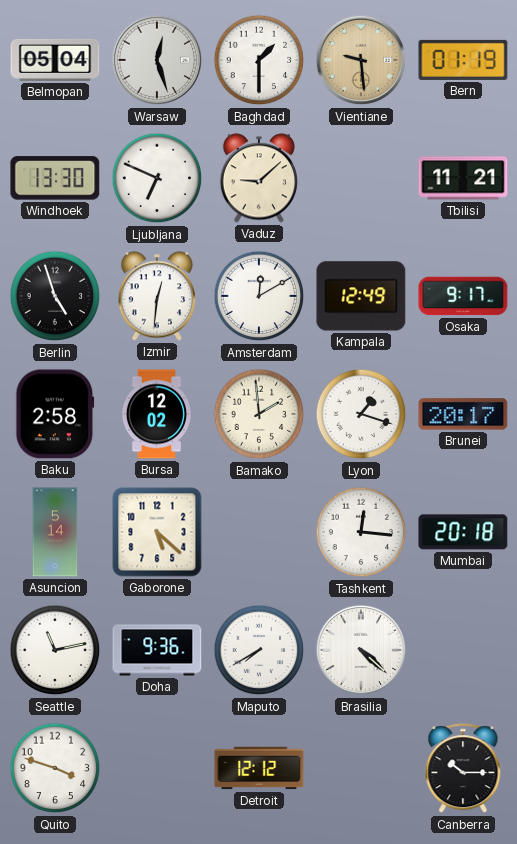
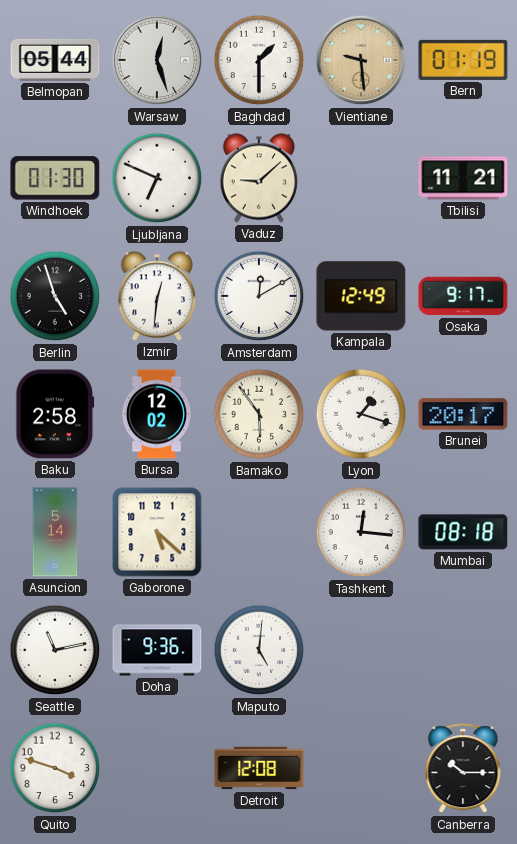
Belmopan: 05:04 -> 05:44 (55, 60)
Windhoek: 13:30 -> 01:30 (55, 178)
Bamako: 1:59 -> 5:54 (259, 414)
Mumbai: 20:18 -> 08:18 (463, 532)
Maputo: 7:40 -> 5:01 (259, 650)
Brasilia: 4:22 -> none (361, 650)
Detroit: 12:12 -> 12:08 (259, 768)
